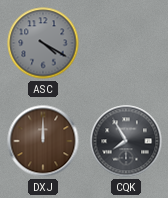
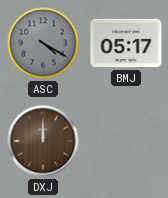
BMJ: none -> 05:17 (126, 43)
CQK: 7:55 -> none (126, 141)
